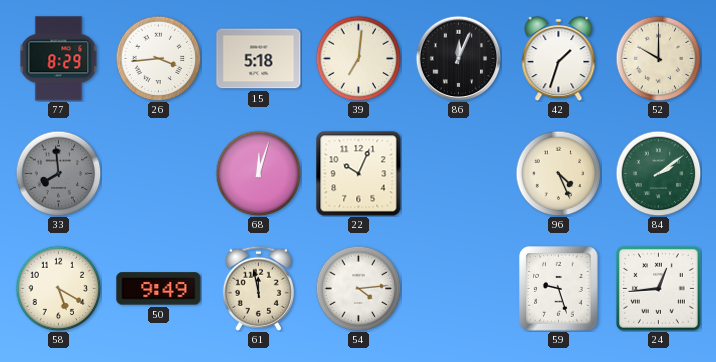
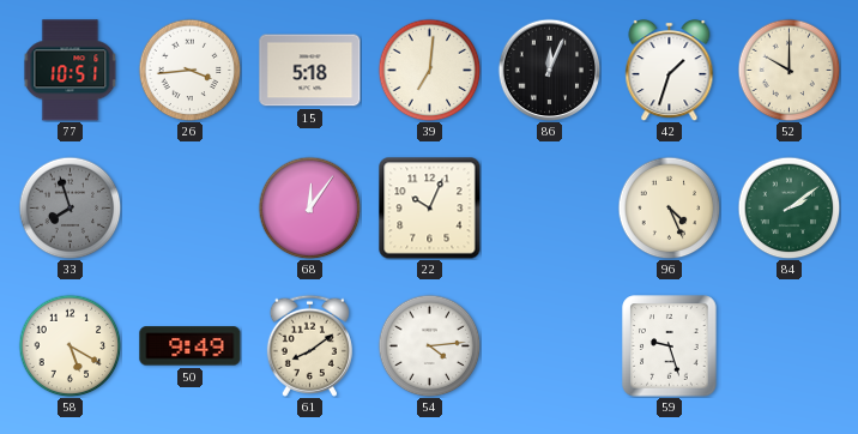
77: 8:29 -> 10:51 (71, 71)
33: 7:59 -> 7:57 (70, 207)
68: 12:03 -> 12:06 (309, 207)
61: 11:58 -> 8:09 (309, 345)
24: 12:44 -> none (658, 288)
